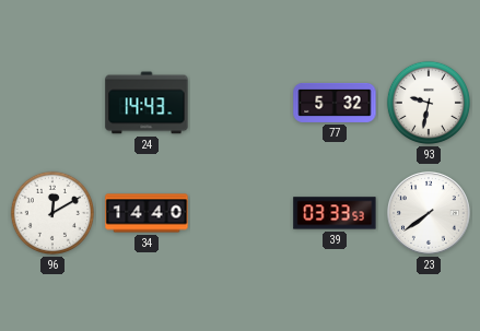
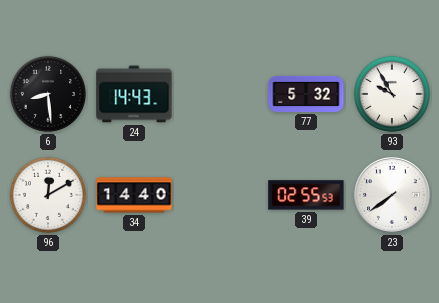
6: none -> 8:29 (48, 94)
93: 9:32 -> 9:55 (392, 94)
39: 03:33 -> 02:55 (306, 195)
